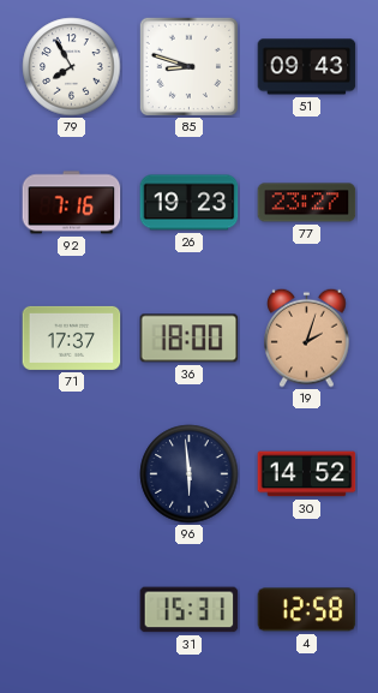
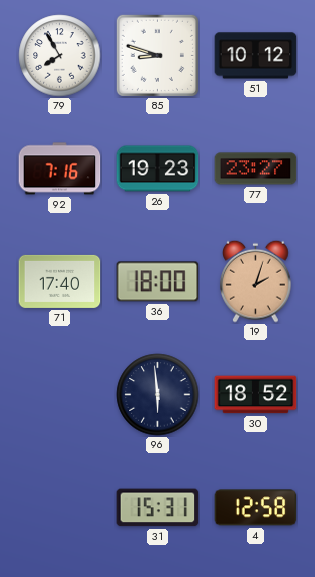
51: 09:43 -> 10:12 (256, 56)
71: 17:37 -> 17:40 (60, 281)
30: 14:52 -> 18:52 (256, 395)
